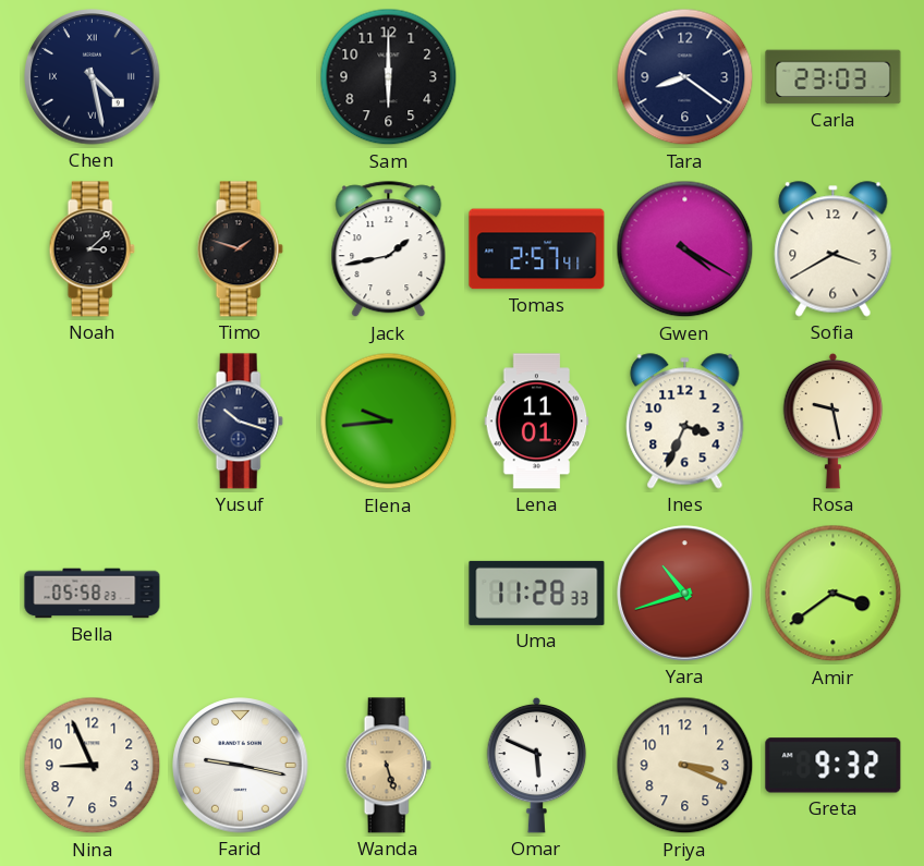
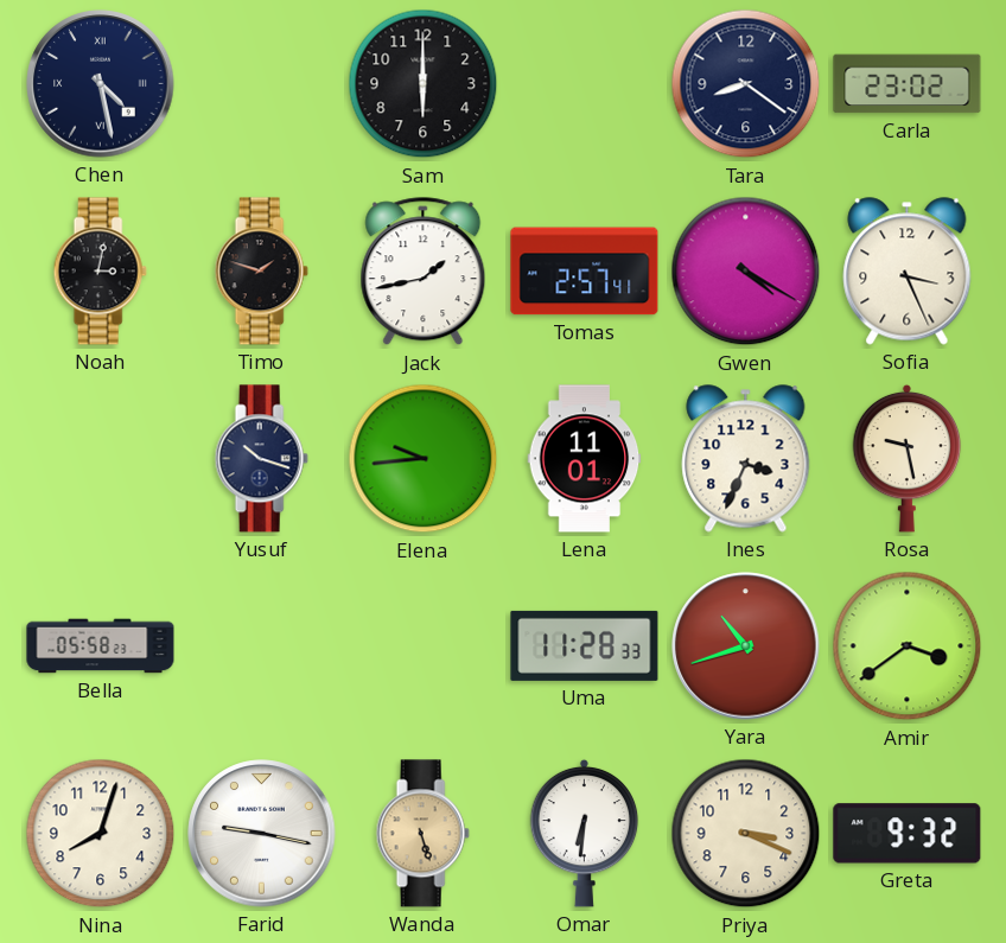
Carla: 23:03 -> 23:02 (908, 84)
Noah: 3:08 -> 3:02 (100, 272)
Sofia: 3:40 -> 3:26 (908, 272)
Nina: 8:56 -> 8:03 (101, 834)
Omar: 5:49 -> 6:31 (585, 833)
